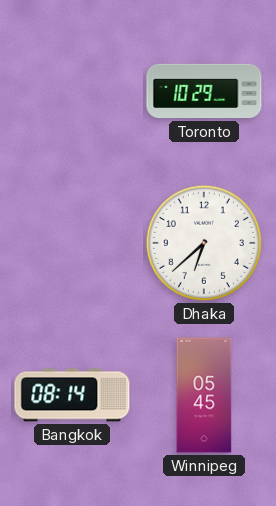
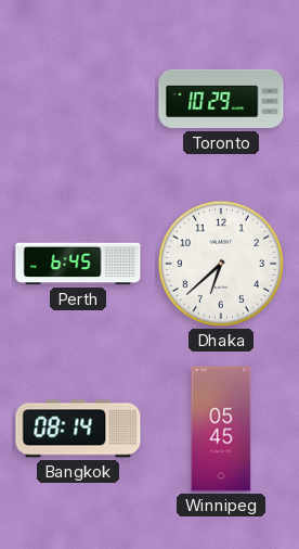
Perth: none -> 6:45 (78, 264)
